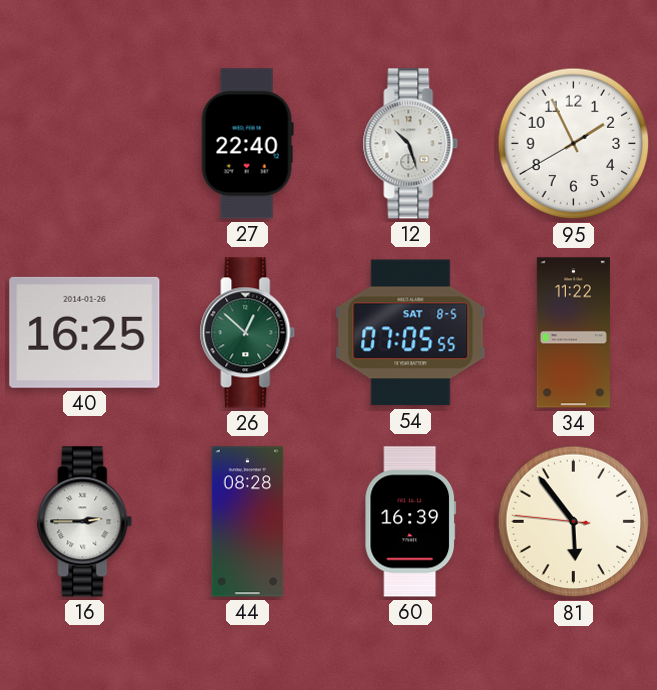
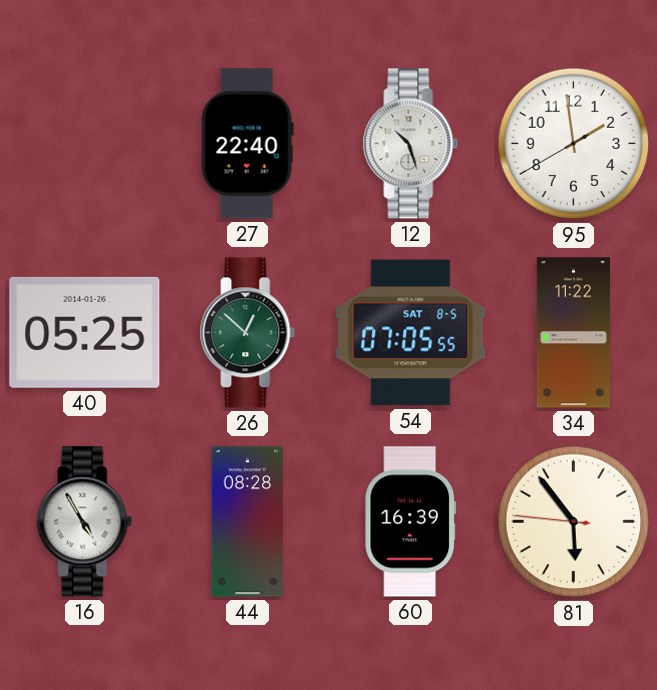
95: 1:55 -> 1:58 (574, 144)
40: 16:25 -> 05:25 (85, 332)
16: 2:45 -> 4:55 (85, 522)
